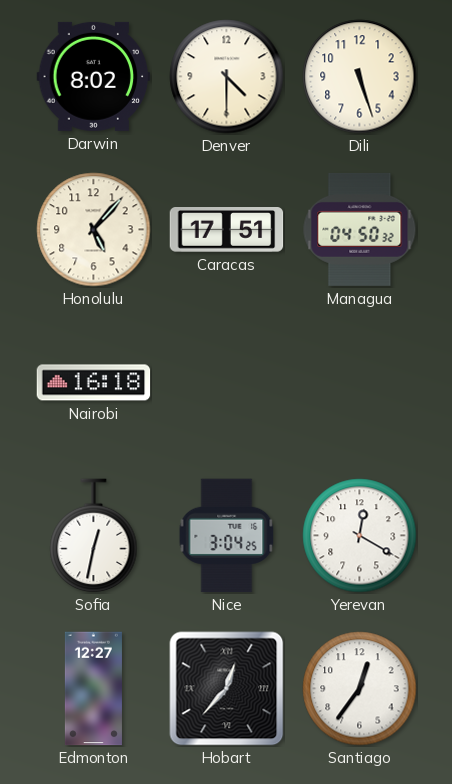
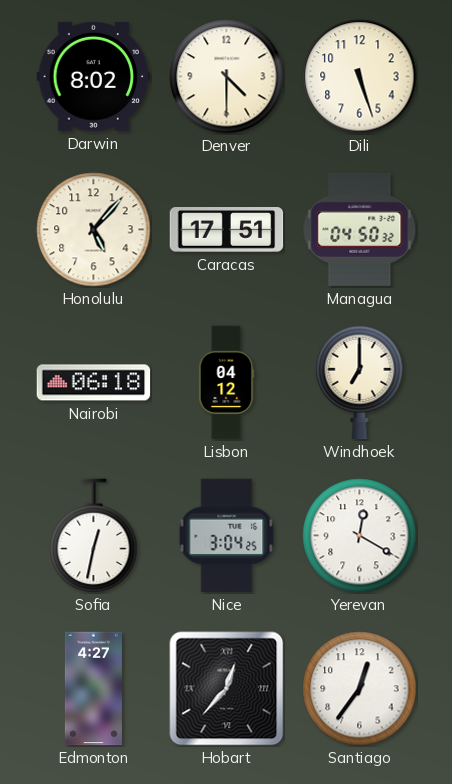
Nairobi: 16:18 -> 06:18 (94, 383)
Lisbon: none -> 04:12 (226, 383)
Windhoek: none -> 7:00 (360, 383)
Edmonton: 12:27 -> 4:27 (93, 689)
